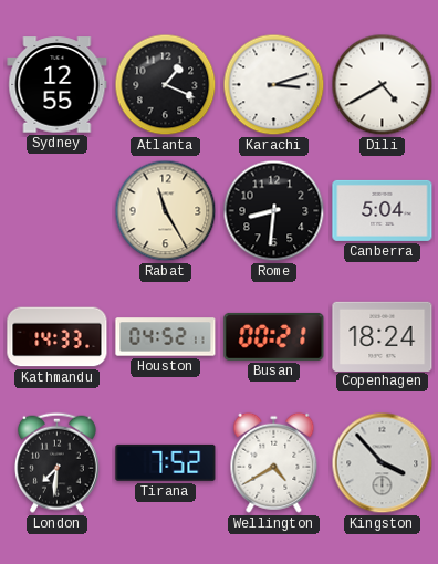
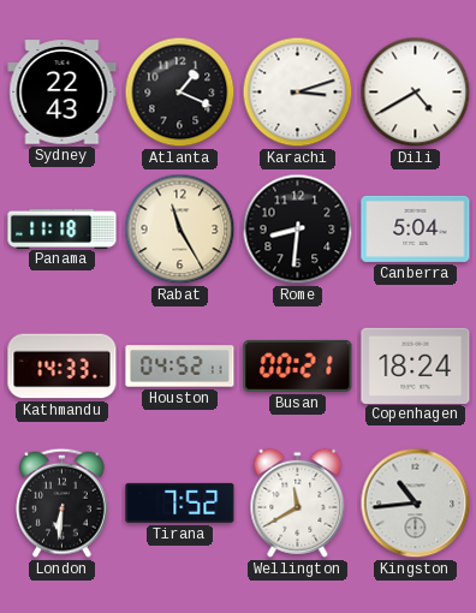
Sydney: 12:55 -> 22:43 (63, 93)
Panama: none -> 11:18 (63, 228)
London: 7:31 -> 6:31 (61, 502)
Wellington: 4:40 -> 11:40 (298, 502)
Kingston: 3:53 -> 10:44 (416, 504)
